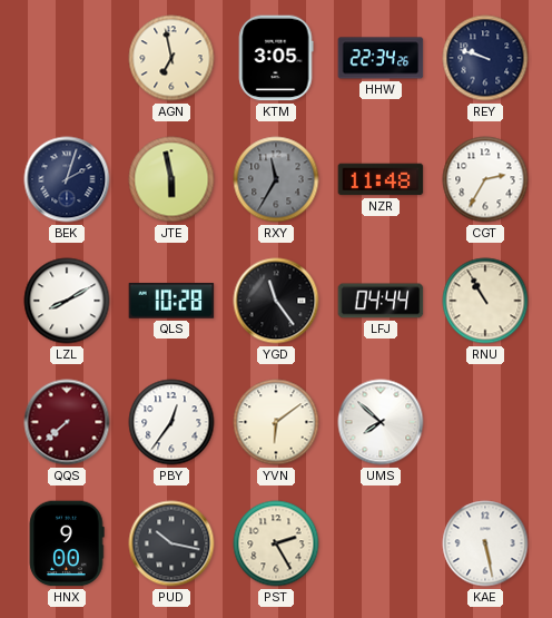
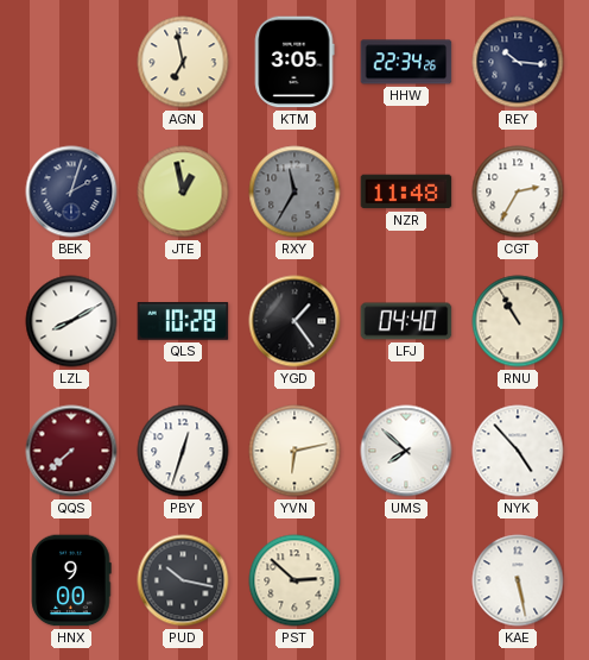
REY: 9:48 -> 10:16 (518, 62)
JTE: 5:58 -> 12:58 (183, 191)
YGD: 11:24 -> 1:24 (294, 321)
LFJ: 04:44 -> 04:40 (406, 321)
PBY: 12:36 -> 12:33 (183, 451)
YVN: 6:09 -> 6:13 (294, 451)
NYK: none -> 4:53 (518, 451)
PST: 2:25 -> 2:52 (294, 580)
